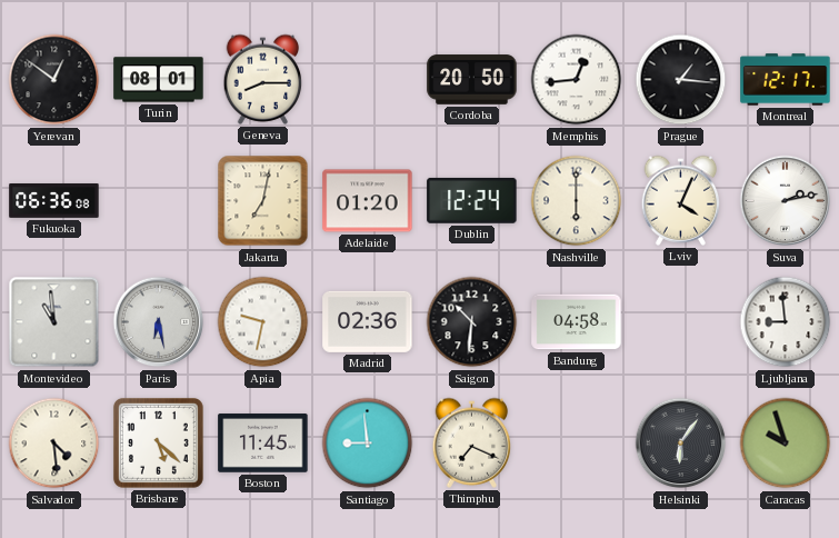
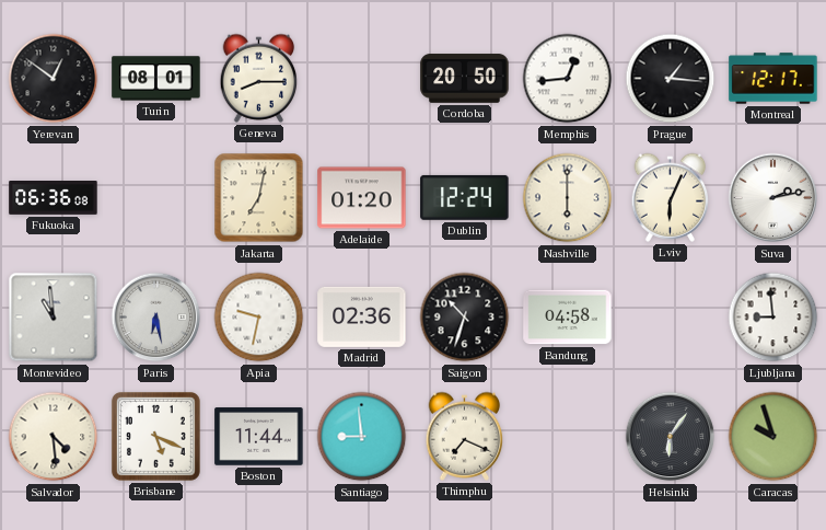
Lviv: 4:04 -> 6:04 (671, 197)
Saigon: 10:31 -> 10:33 (465, 318)
Brisbane: 5:22 -> 5:19 (155, 436)
Boston: 11:45 -> 11:44 (259, 437)
